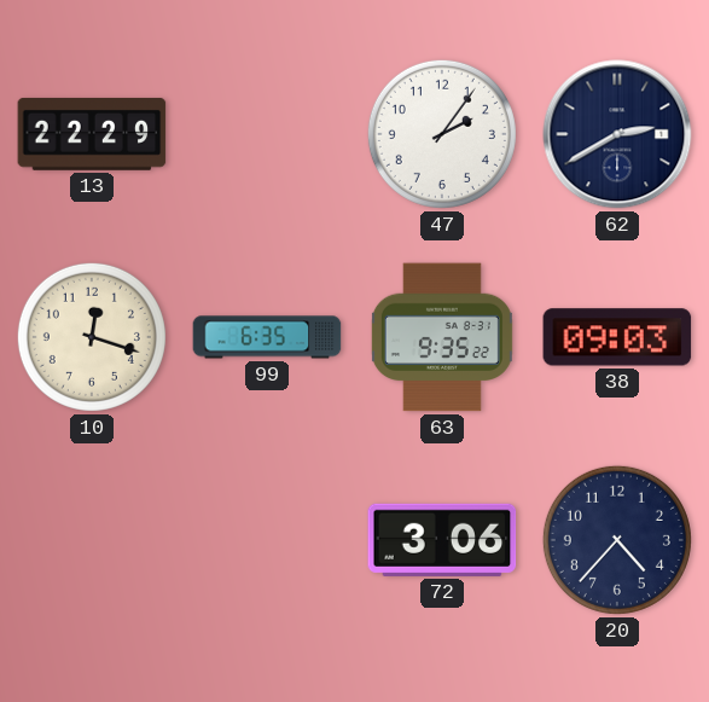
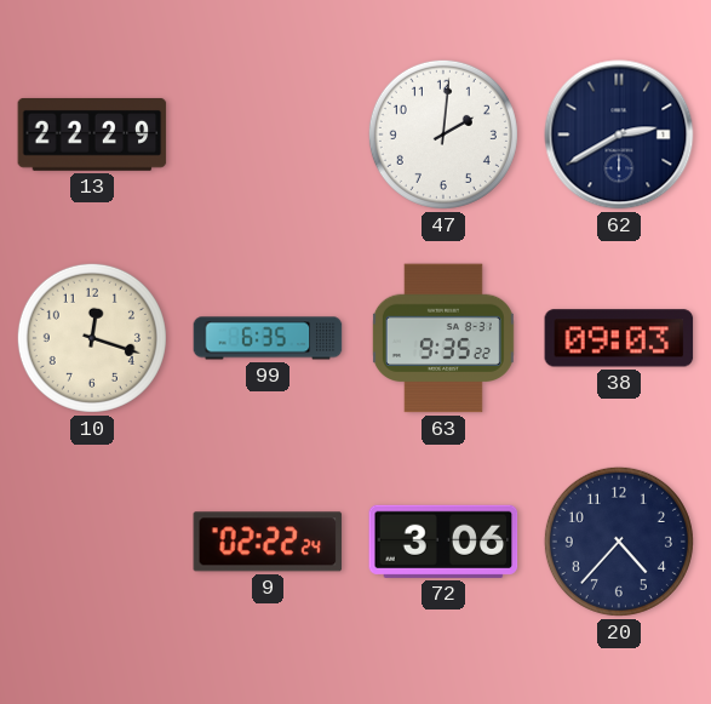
47: 2:06 -> 2:01 (443, 134)
9: none -> 02:22 (268, 542)
